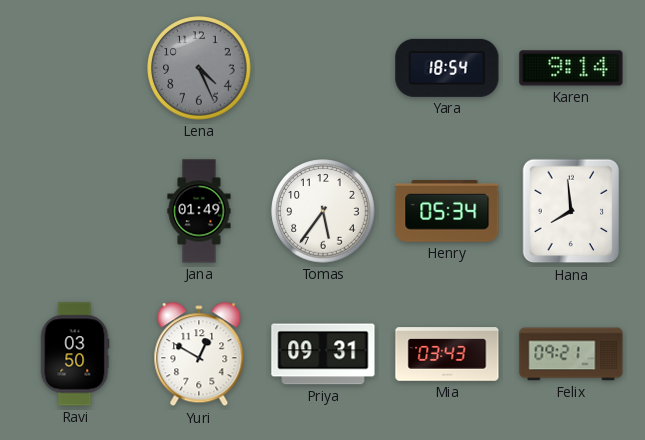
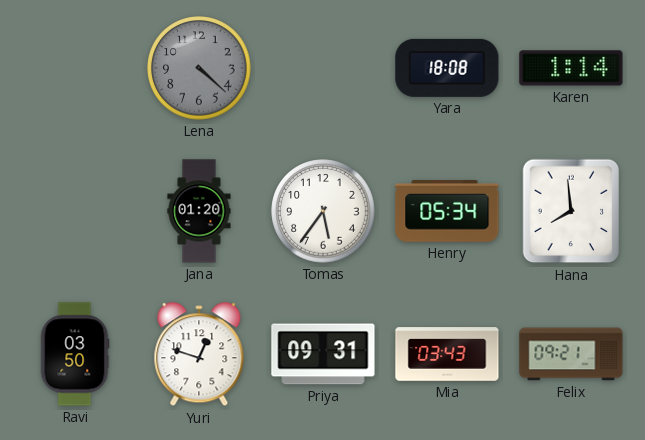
Lena: 4:26 -> 4:22 (199, 68)
Yara: 18:54 -> 18:08 (447, 68)
Karen: 9:14 -> 1:14 (571, 68)
Jana: 01:49 -> 01:20 (199, 211)
Yuri: 12:50 -> 12:48 (199, 355)
